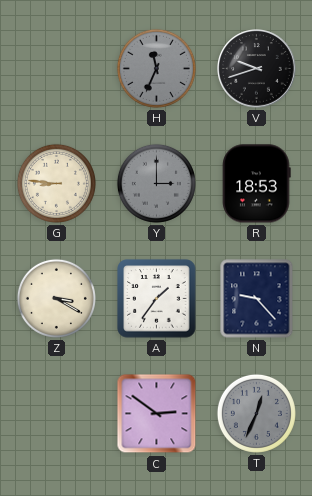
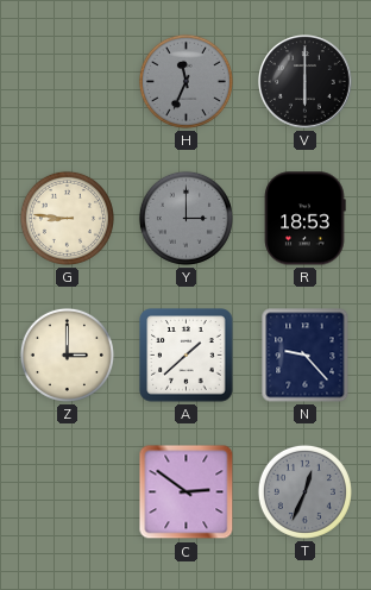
V: 9:42 -> 6:00 (306, 82)
Z: 3:20 -> 3:00 (67, 354)
A: 1:36 -> 1:38 (187, 356)
